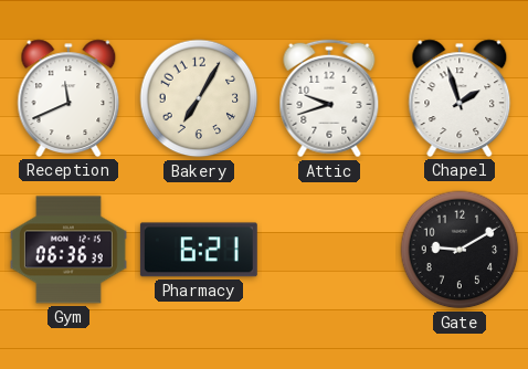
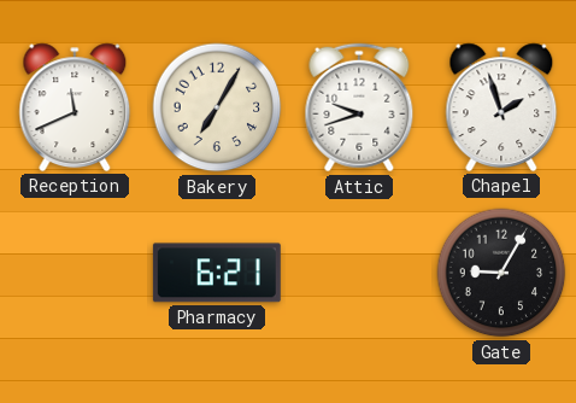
Gym: 06:36 -> none (68, 250)
Gate: 9:10 -> 9:05 (501, 273)
